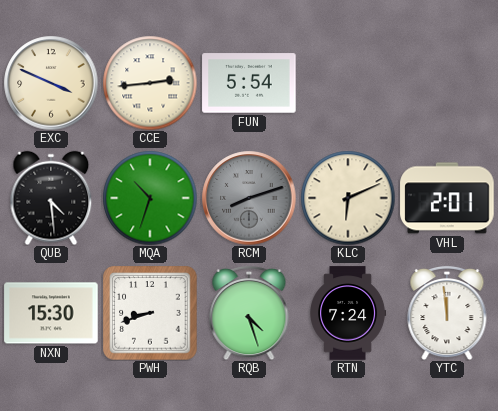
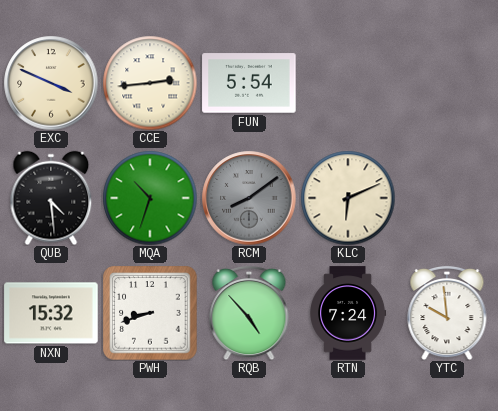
RCM: 8:12 -> 8:09 (249, 198)
VHL: 2:01 -> none (447, 198)
NXN: 15:30 -> 15:32 (51, 313)
RQB: 4:27 -> 4:53 (249, 313)
YTC: 11:59 -> 9:59 (447, 313)
